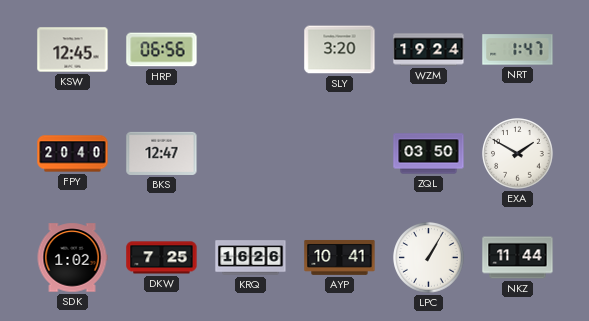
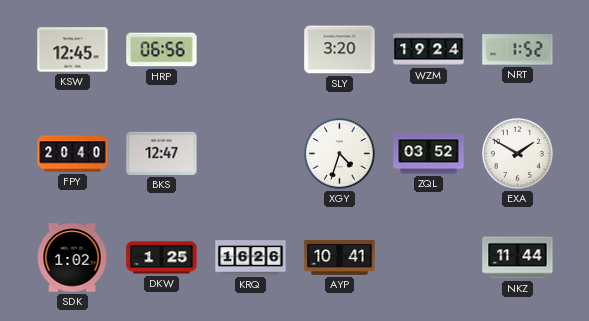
NRT: 1:47 -> 1:52 (518, 50)
XGY: none -> 4:33 (340, 154)
ZQL: 03:50 -> 03:52 (429, 154)
DKW: 7:25 -> 1:25 (162, 258)
LPC: 1:05 -> none (429, 258)
